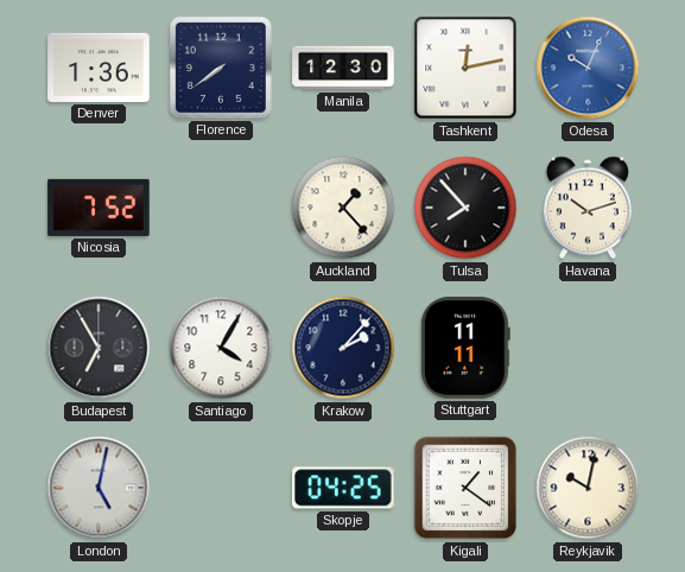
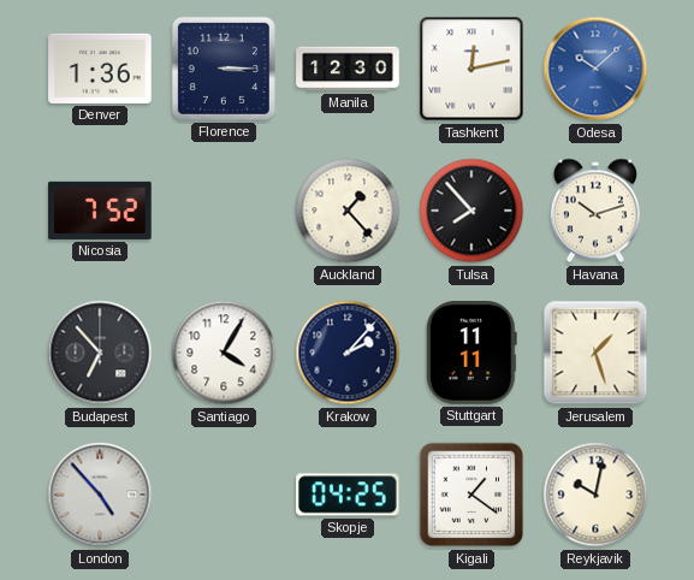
Florence: 7:39 -> 3:15 (224, 69)
Odesa: 10:04 -> 10:08 (595, 69)
Budapest: 6:55 -> 6:53 (100, 353)
Jerusalem: none -> 1:27 (595, 353)
London: 5:02 -> 4:53 (100, 495)
